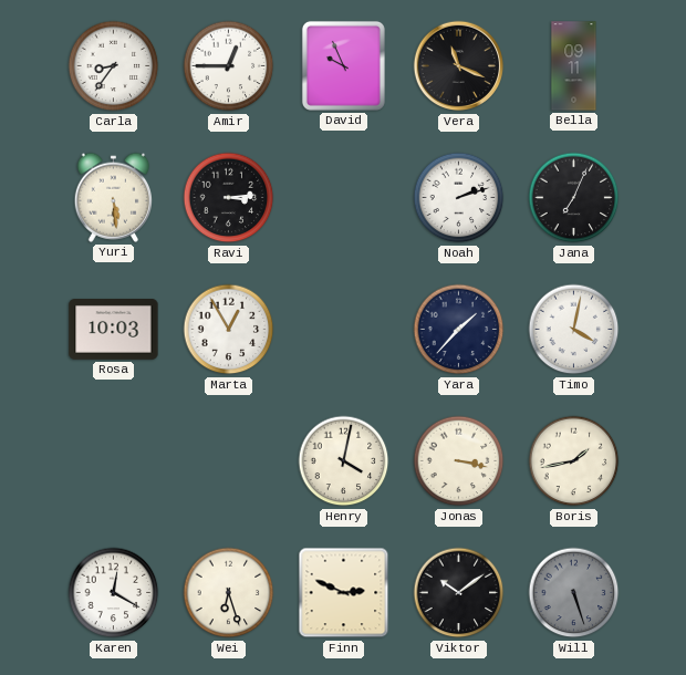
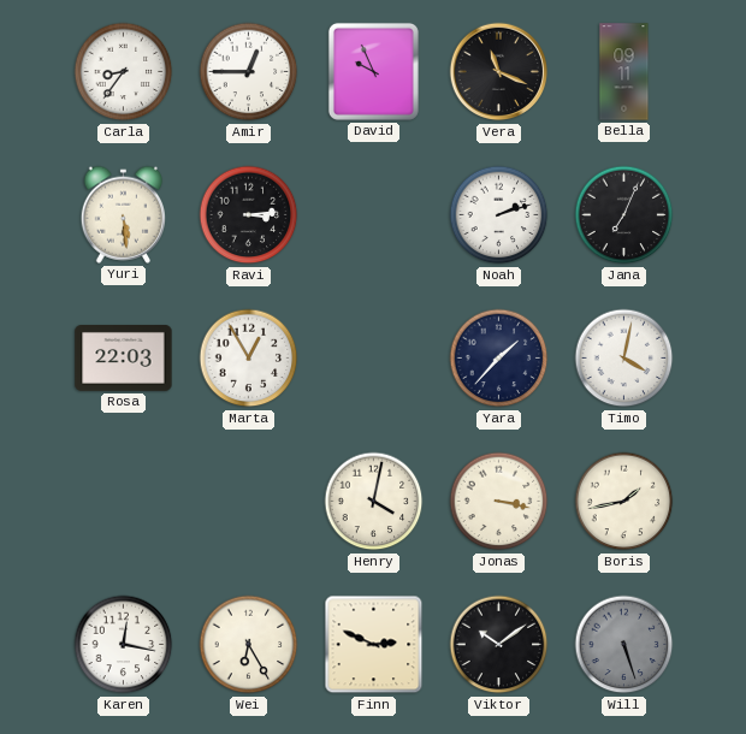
Rosa: 10:03 -> 22:03 (124, 359)
Karen: 12:20 -> 12:17 (124, 645)
Wei: 6:27 -> 6:25 (249, 645)
